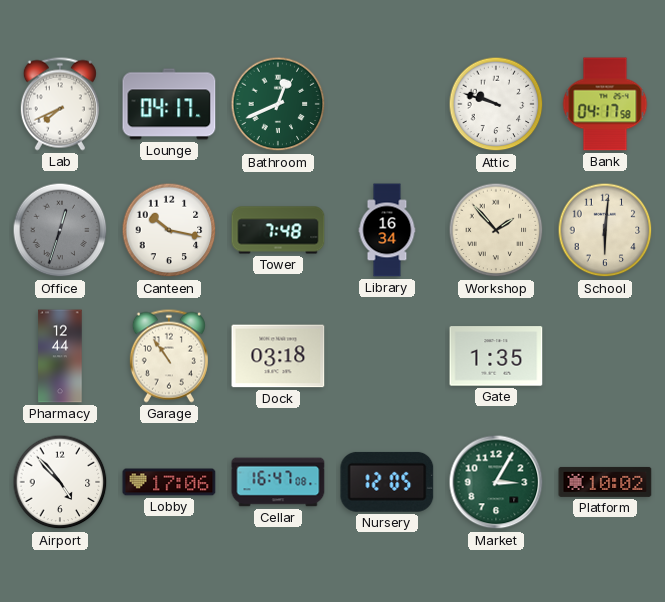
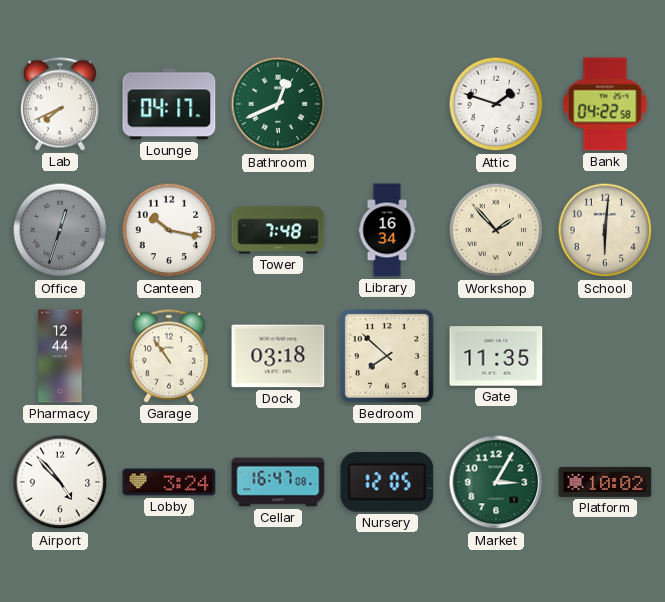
Attic: 9:48 -> 1:48 (496, 104)
Bank: 04:17 -> 04:22 (605, 104)
Bedroom: none -> 7:52 (387, 356)
Gate: 1:35 -> 11:35 (496, 356)
Lobby: 17:06 -> 3:24 (169, 482)
